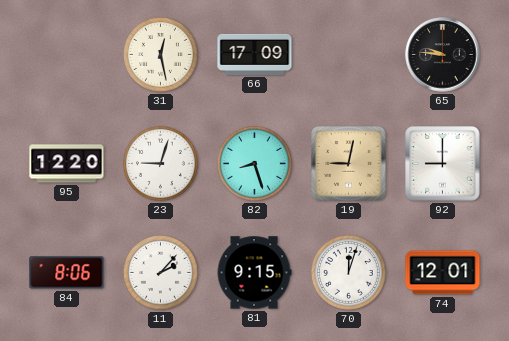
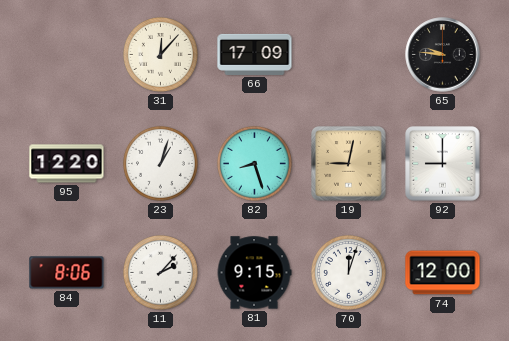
31: 12:28 -> 12:07 (160, 54)
23: 9:03 -> 1:03 (160, 163)
74: 12:01 -> 12:00 (443, 273)
